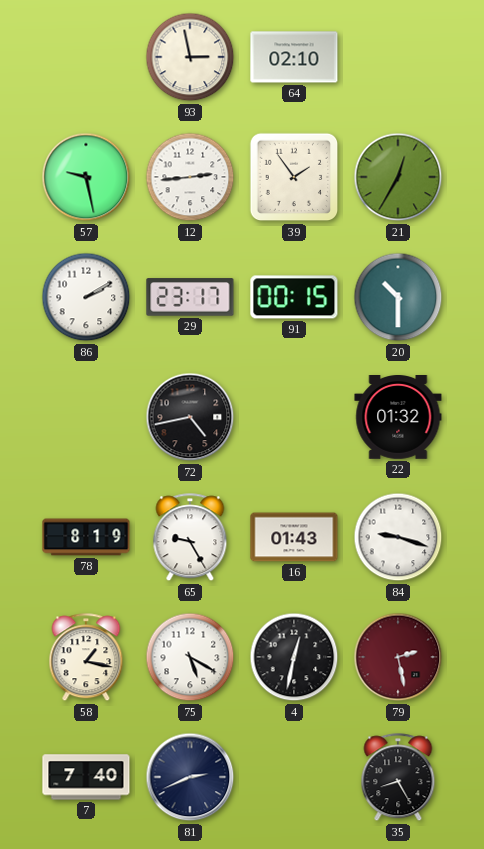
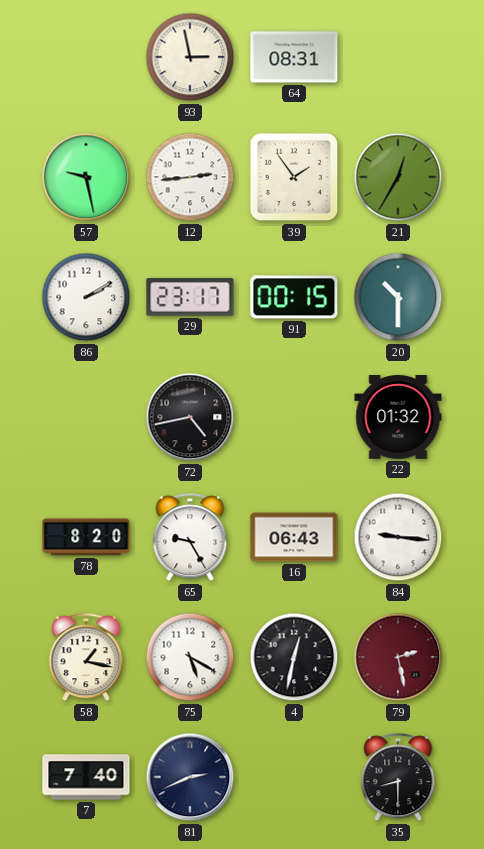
64: 02:10 -> 08:31 (294, 57)
78: 8:19 -> 8:20 (86, 537)
16: 01:43 -> 06:43 (294, 537)
84: 9:18 -> 9:16 (398, 537)
35: 8:25 -> 8:30 (398, 778)
